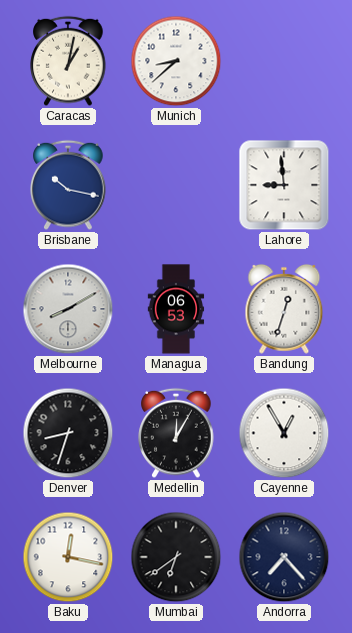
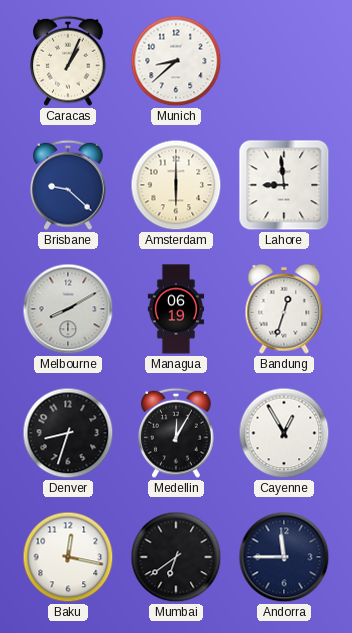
Caracas: 1:02 -> 1:04 (68, 61)
Brisbane: 10:17 -> 9:22 (68, 185)
Amsterdam: none -> 6:00 (176, 185)
Managua: 06:53 -> 06:19 (176, 309)
Andorra: 7:23 -> 11:45 (284, 557)
